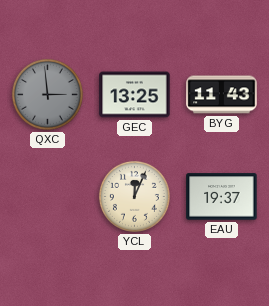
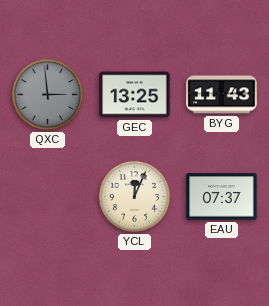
EAU: 19:37 -> 07:37 (222, 197)
